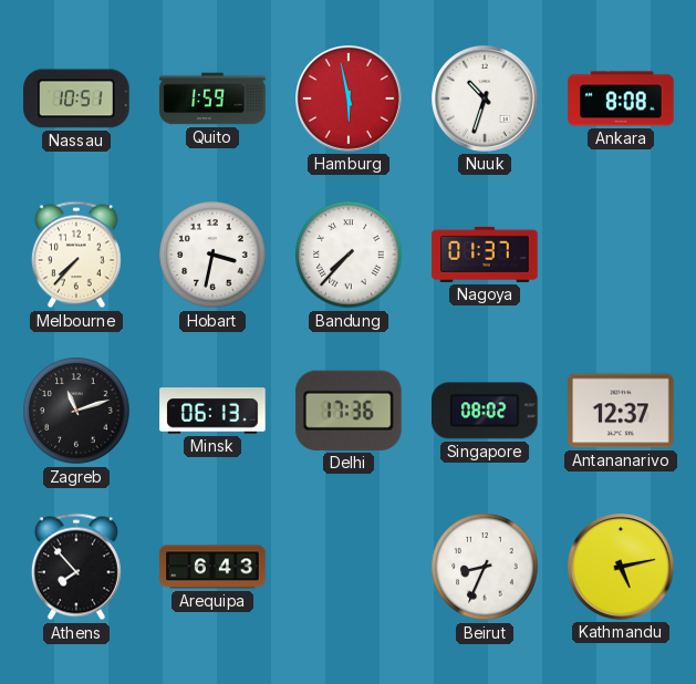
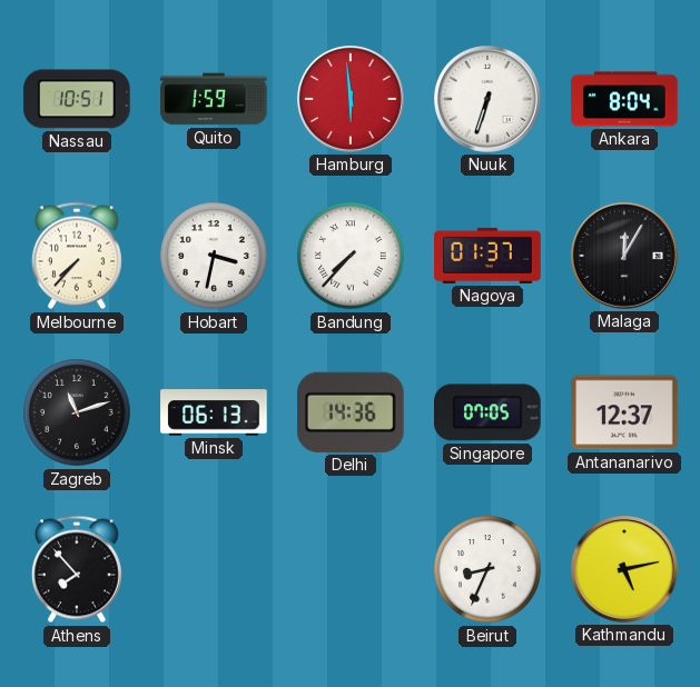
Hamburg: 5:58 -> 5:59 (352, 100)
Nuuk: 10:33 -> 6:33 (489, 100)
Ankara: 8:08 -> 8:04 (624, 99)
Malaga: none -> 12:05 (625, 257)
Delhi: 17:36 -> 14:36 (352, 412)
Singapore: 08:02 -> 07:05 (489, 412)
Arequipa: 6:43 -> none (212, 567)
